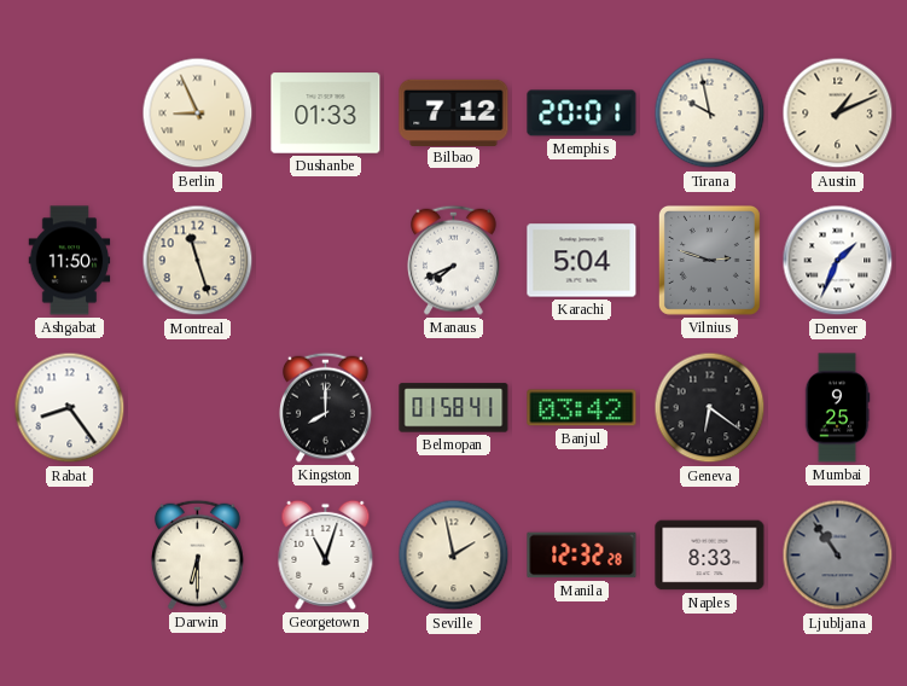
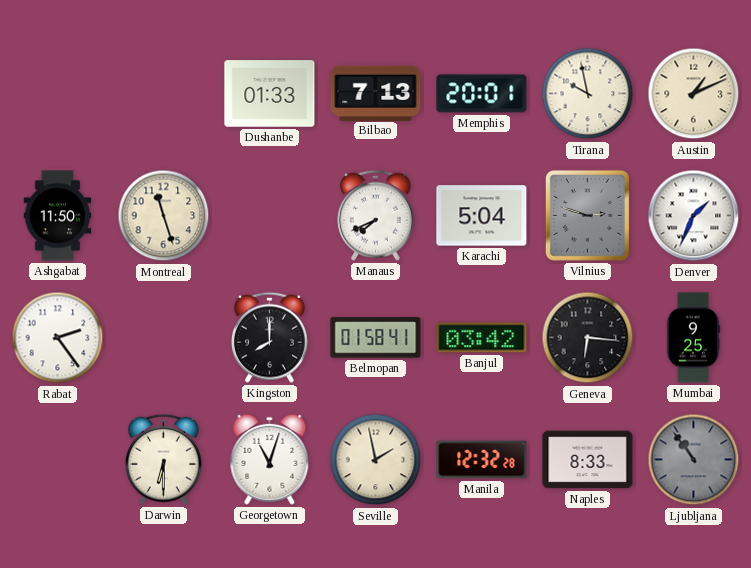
Berlin: 8:56 -> none (198, 114)
Bilbao: 7:12 -> 7:13 (376, 93)
Rabat: 8:24 -> 2:24 (58, 338)
Geneva: 6:21 -> 6:16 (588, 338)
